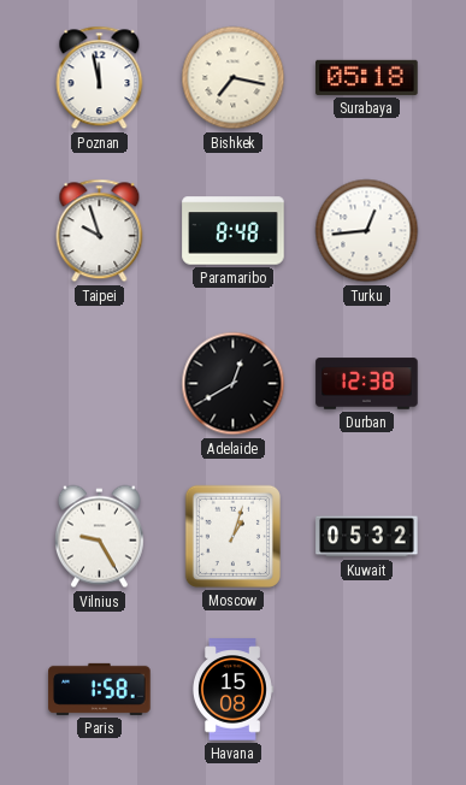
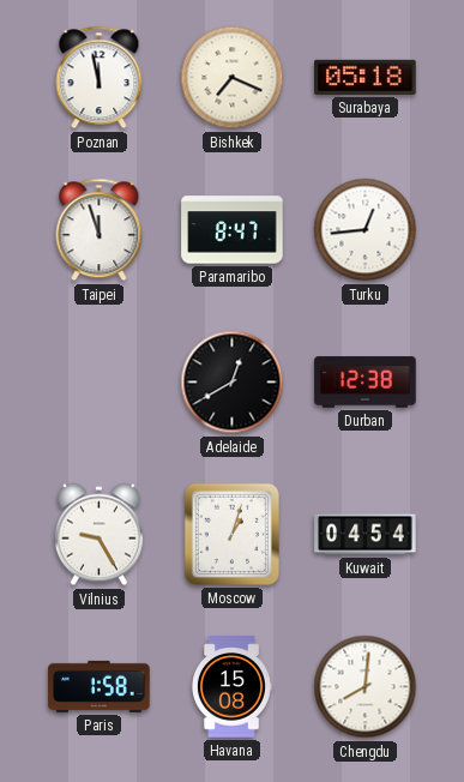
Bishkek: 7:17 -> 7:19 (233, 78)
Taipei: 9:57 -> 11:57 (100, 230)
Paramaribo: 8:48 -> 8:47 (233, 230)
Kuwait: 05:32 -> 04:54 (366, 535)
Chengdu: none -> 8:01 (366, 687)
